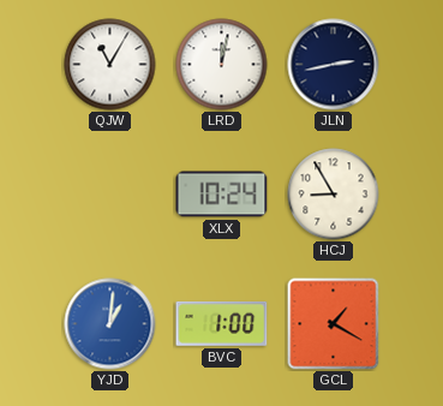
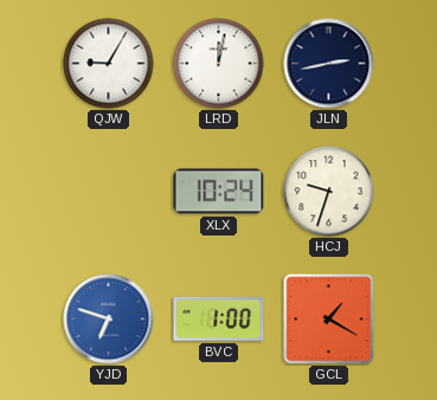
QJW: 11:05 -> 9:05 (109, 64)
HCJ: 8:55 -> 9:33 (329, 192)
YJD: 1:01 -> 6:48 (109, 320)
